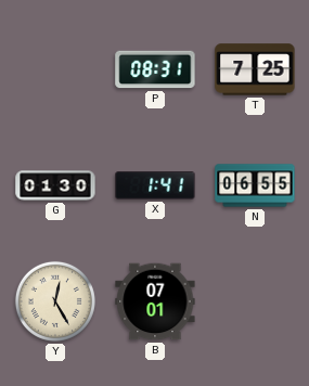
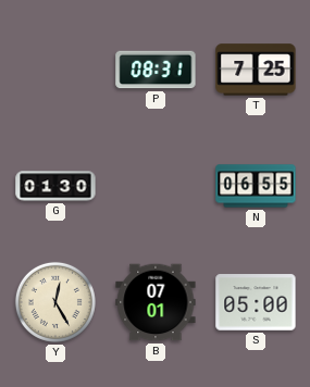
X: 1:41 -> none (155, 185)
S: none -> 05:00 (256, 302)
